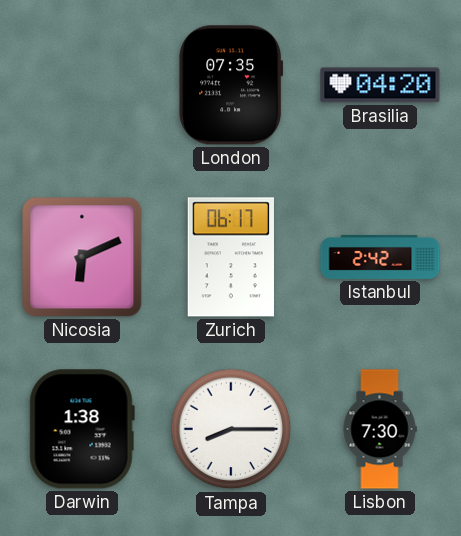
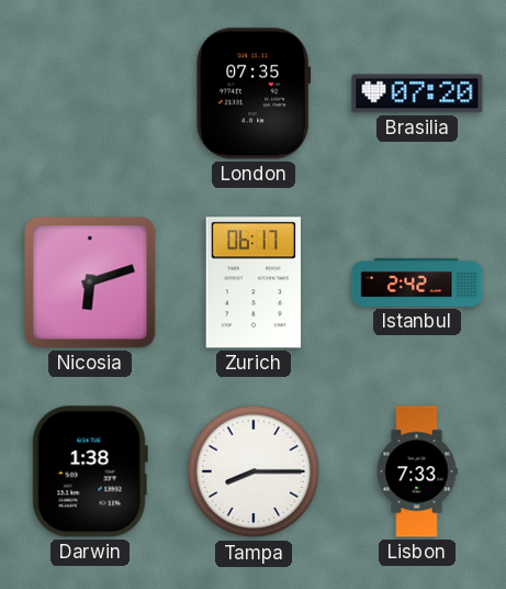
Brasilia: 04:20 -> 07:20 (417, 93)
Nicosia: 6:11 -> 6:12 (90, 282)
Lisbon: 7:30 -> 7:33 (417, 471)
